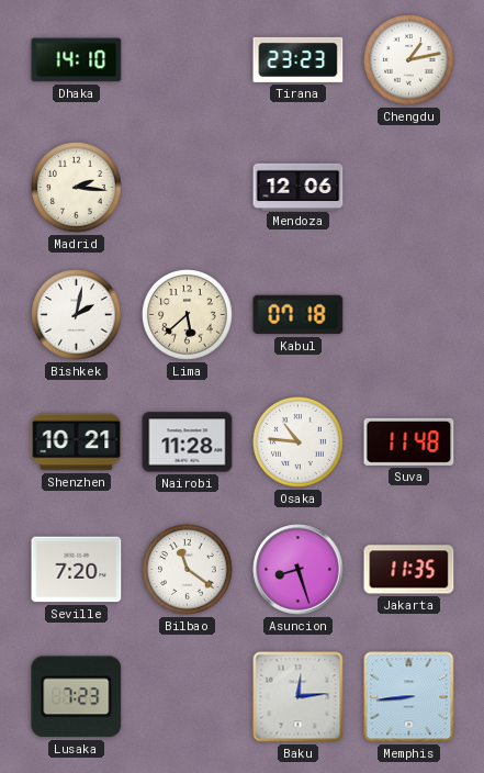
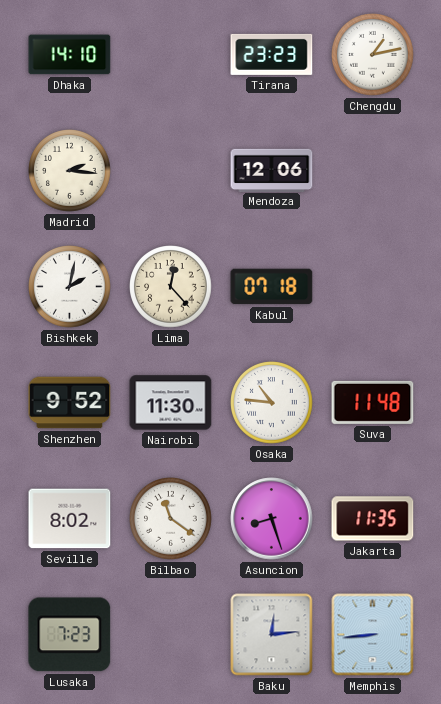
Lima: 5:38 -> 12:23 (171, 287)
Shenzhen: 10:21 -> 9:52 (70, 403)
Nairobi: 11:28 -> 11:30 (171, 403)
Seville: 7:20 -> 8:02 (70, 519)
